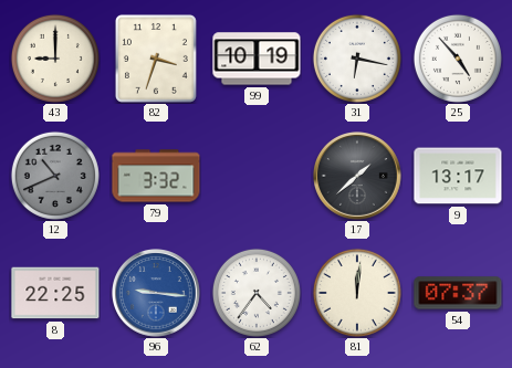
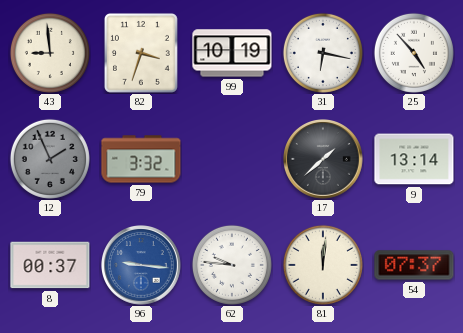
43: 9:00 -> 8:59 (50, 53)
12: 10:41 -> 1:56 (50, 159)
9: 13:17 -> 13:14 (414, 159)
8: 22:25 -> 00:37 (50, 265)
62: 4:36 -> 9:46 (232, 265)
